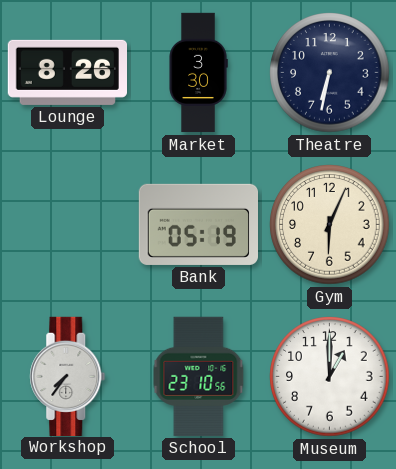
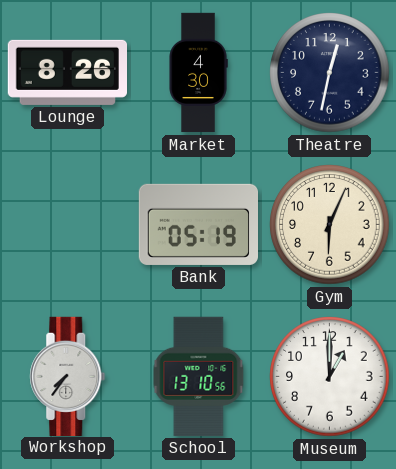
Market: 3:30 -> 4:30 (198, 73)
Theatre: 6:32 -> 12:32 (330, 73)
School: 23:10 -> 13:10 (199, 376)
